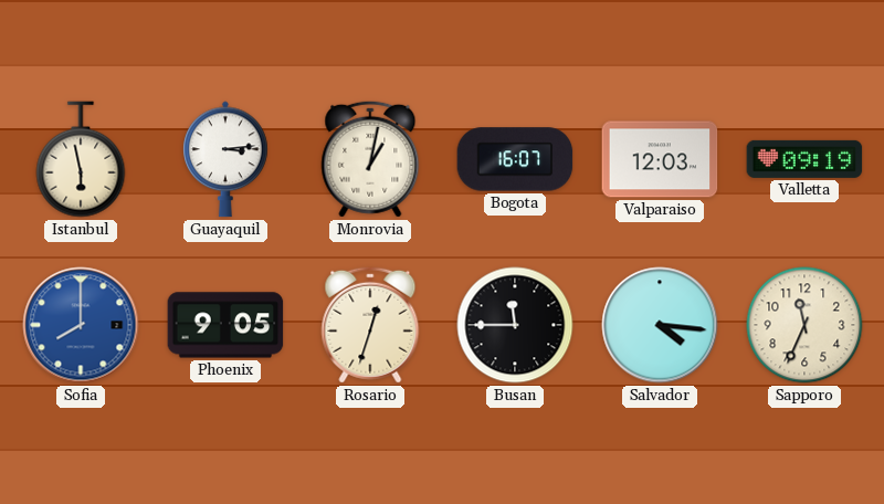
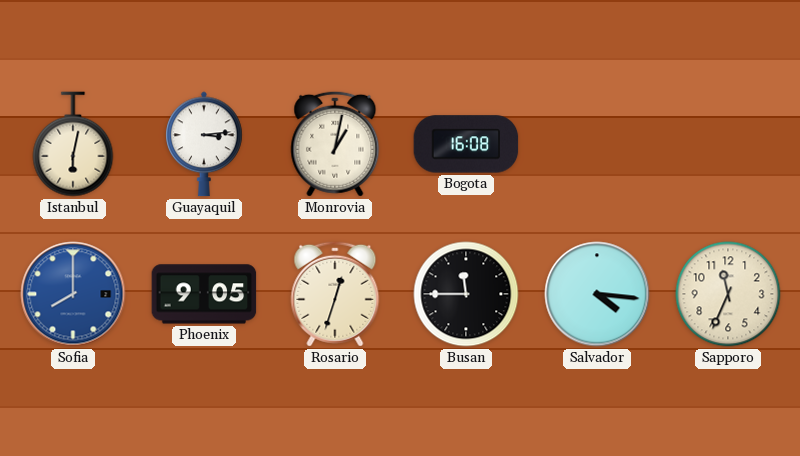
Istanbul: 5:58 -> 6:02 (73, 144)
Bogota: 16:07 -> 16:08 (466, 144)
Valparaiso: 12:03 -> none (660, 159)
Valletta: 09:19 -> none (804, 159)
